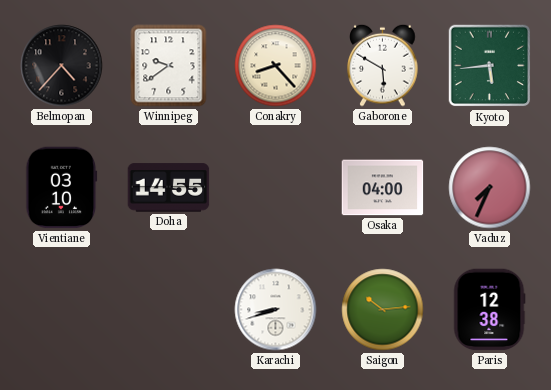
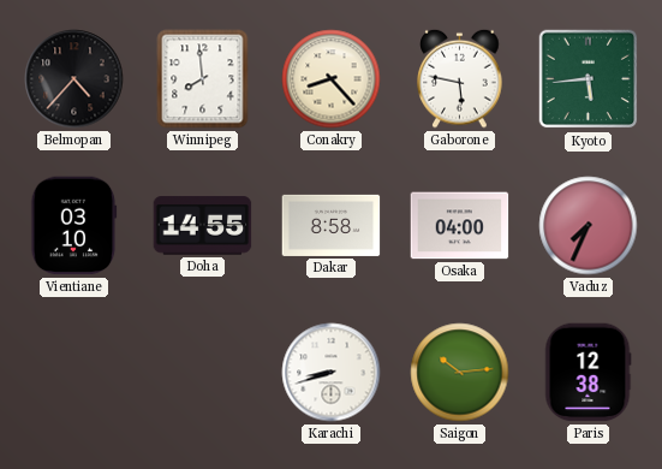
Winnipeg: 9:39 -> 7:59 (203, 79)
Gaborone: 5:50 -> 5:47 (460, 78)
Dakar: none -> 8:58 (332, 225)
